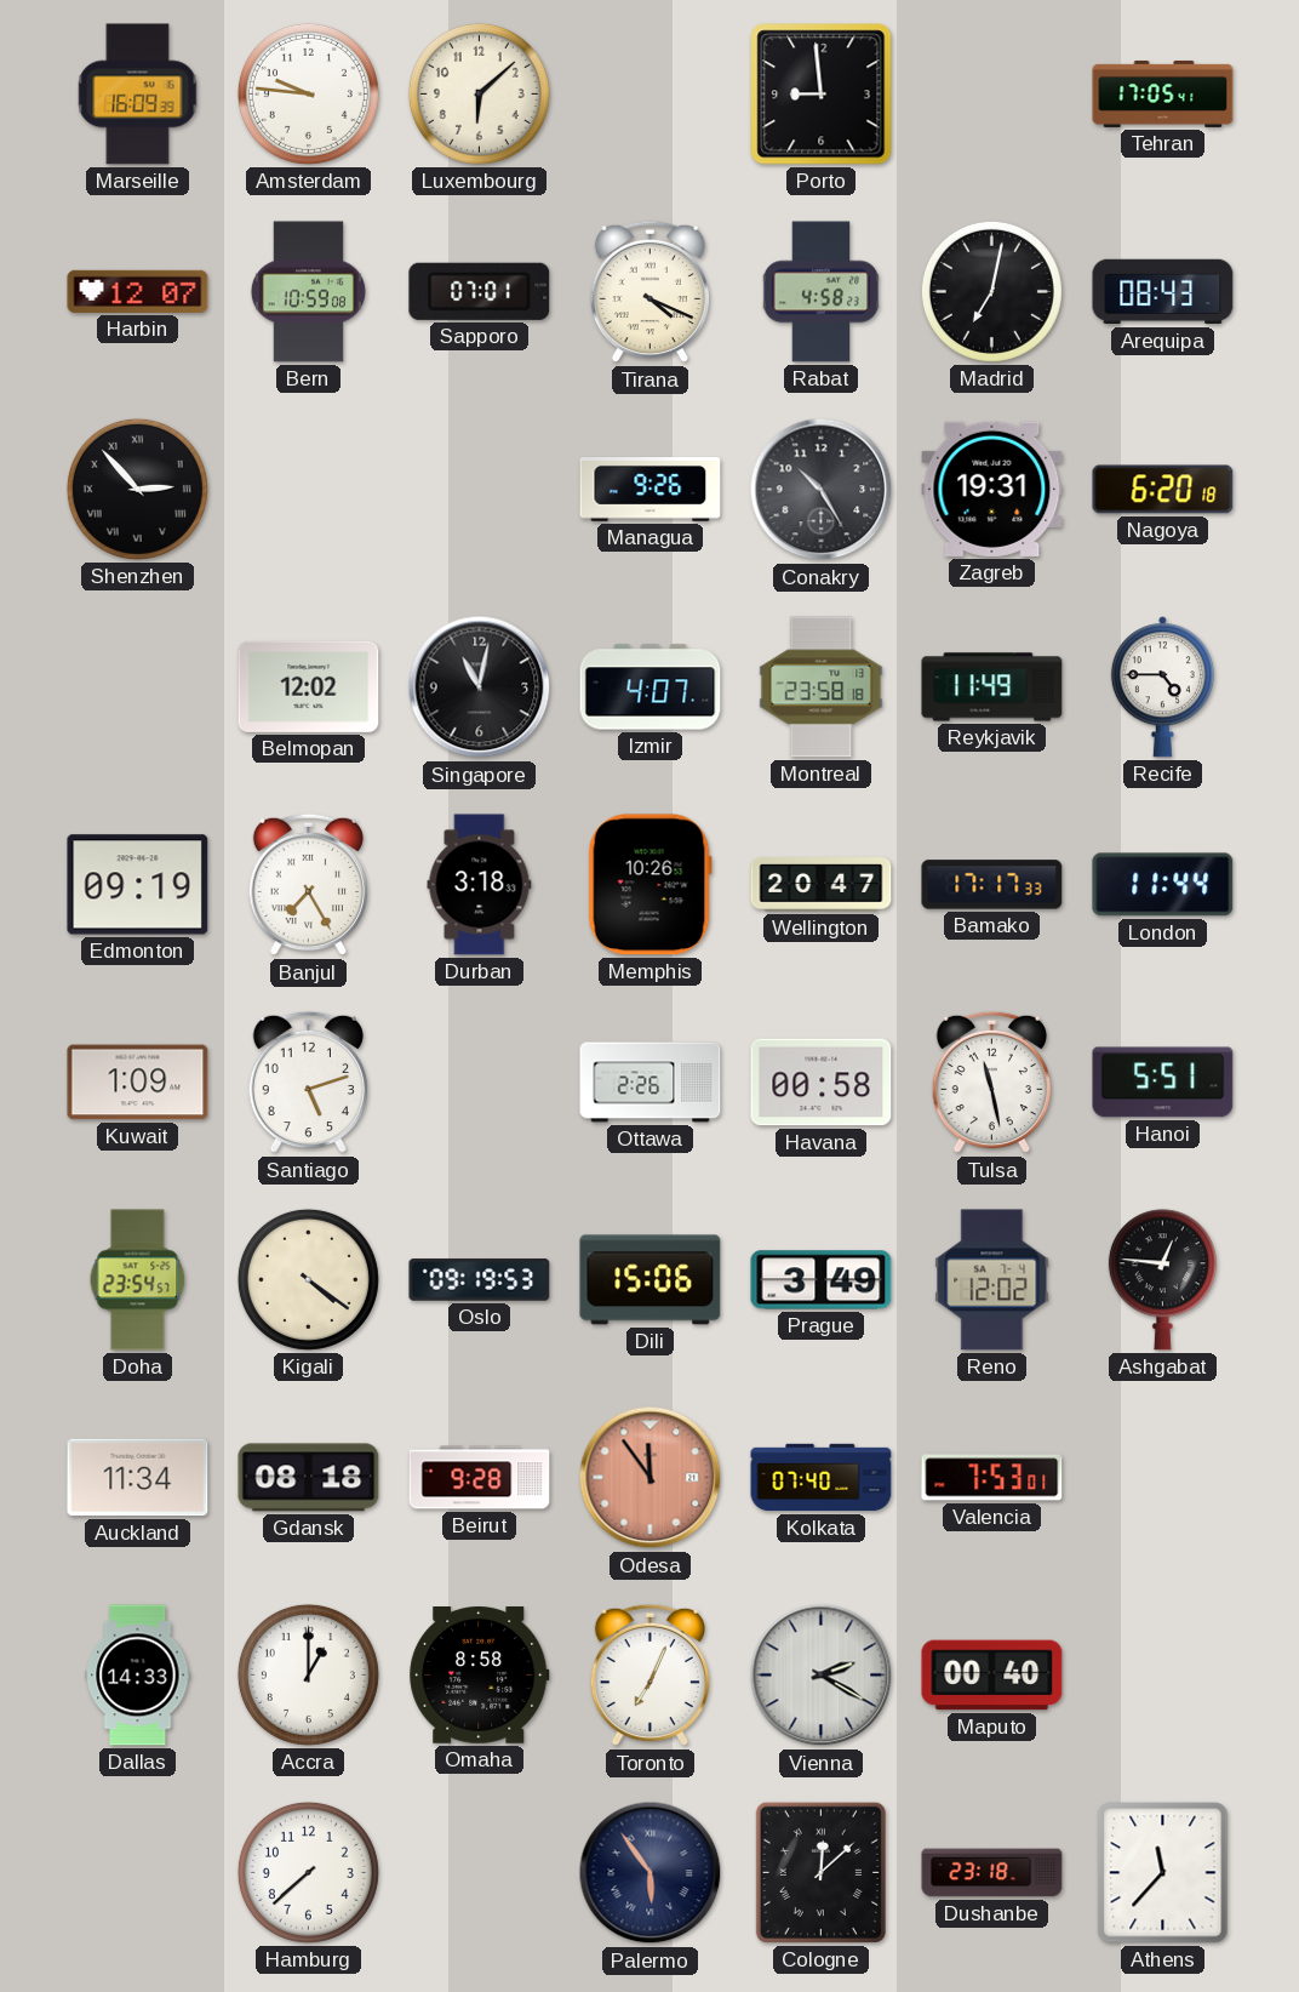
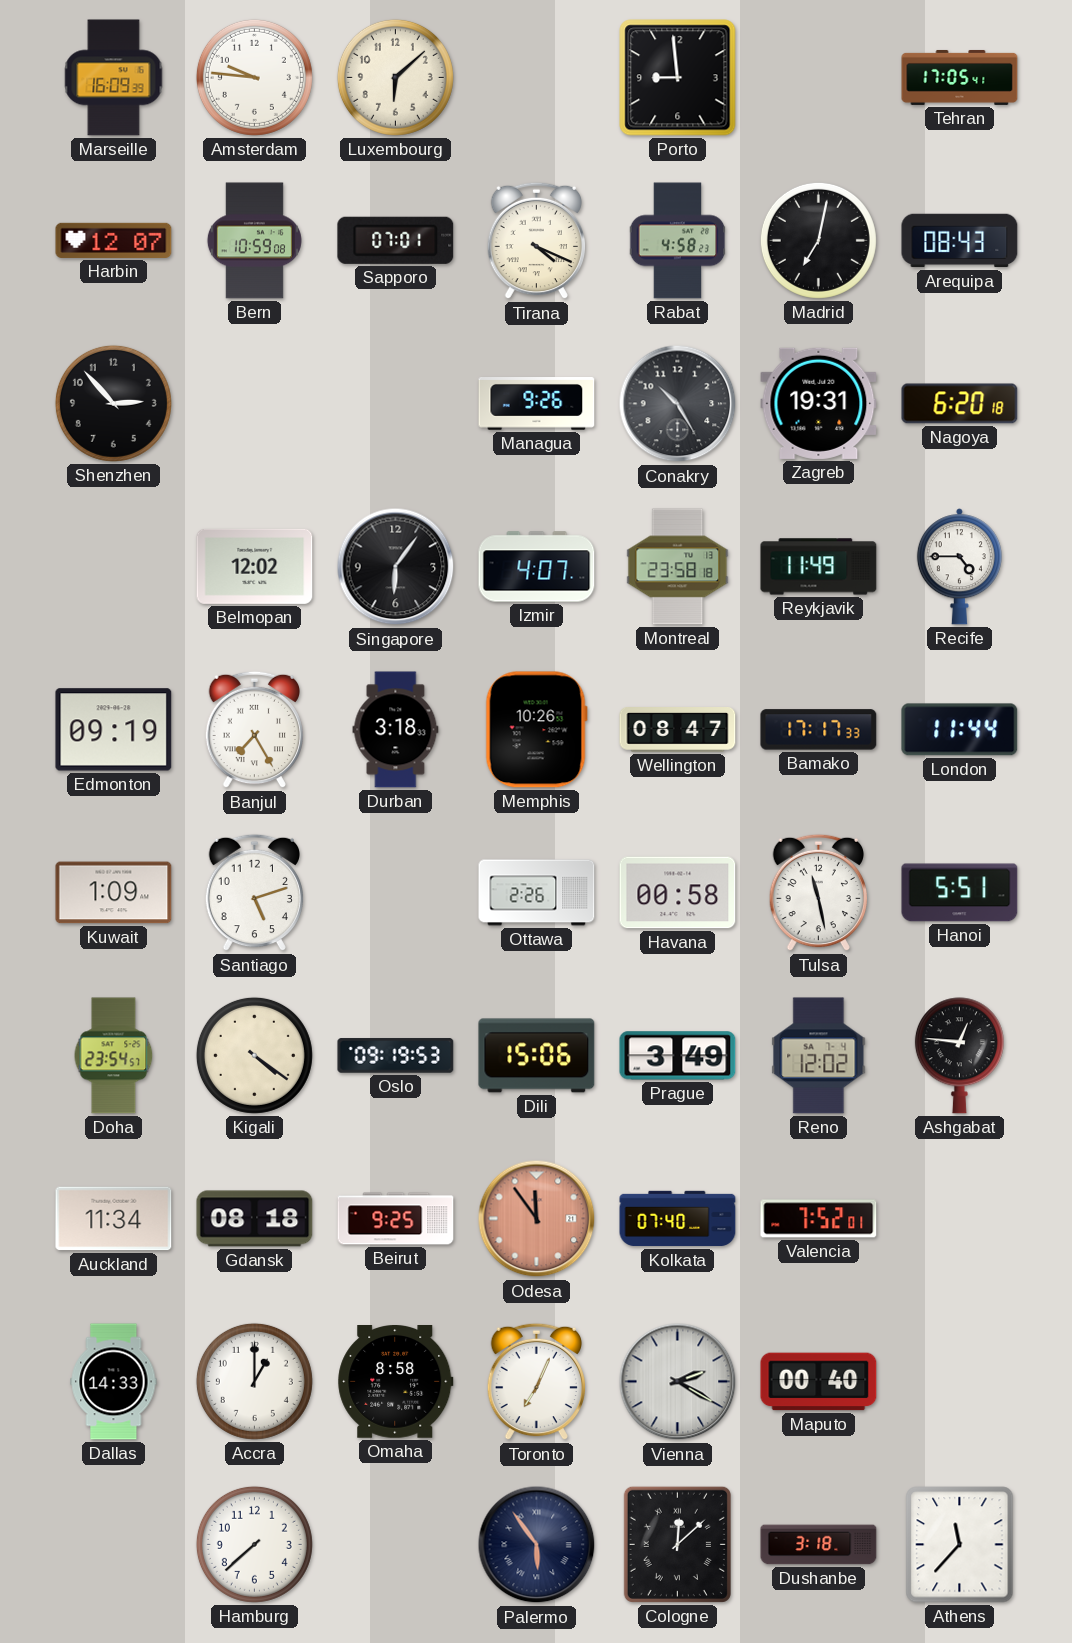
Shenzhen numerals: Roman -> Arabic (113, 403)
Singapore: 11:02 -> 6:06 (396, 567)
Wellington: 20:47 -> 08:47 (678, 730)
Beirut: 9:28 -> 9:25 (396, 1219)
Valencia: 7:53 -> 7:52 (819, 1219)
Dushanbe: 23:18 -> 3:18 (819, 1545)
